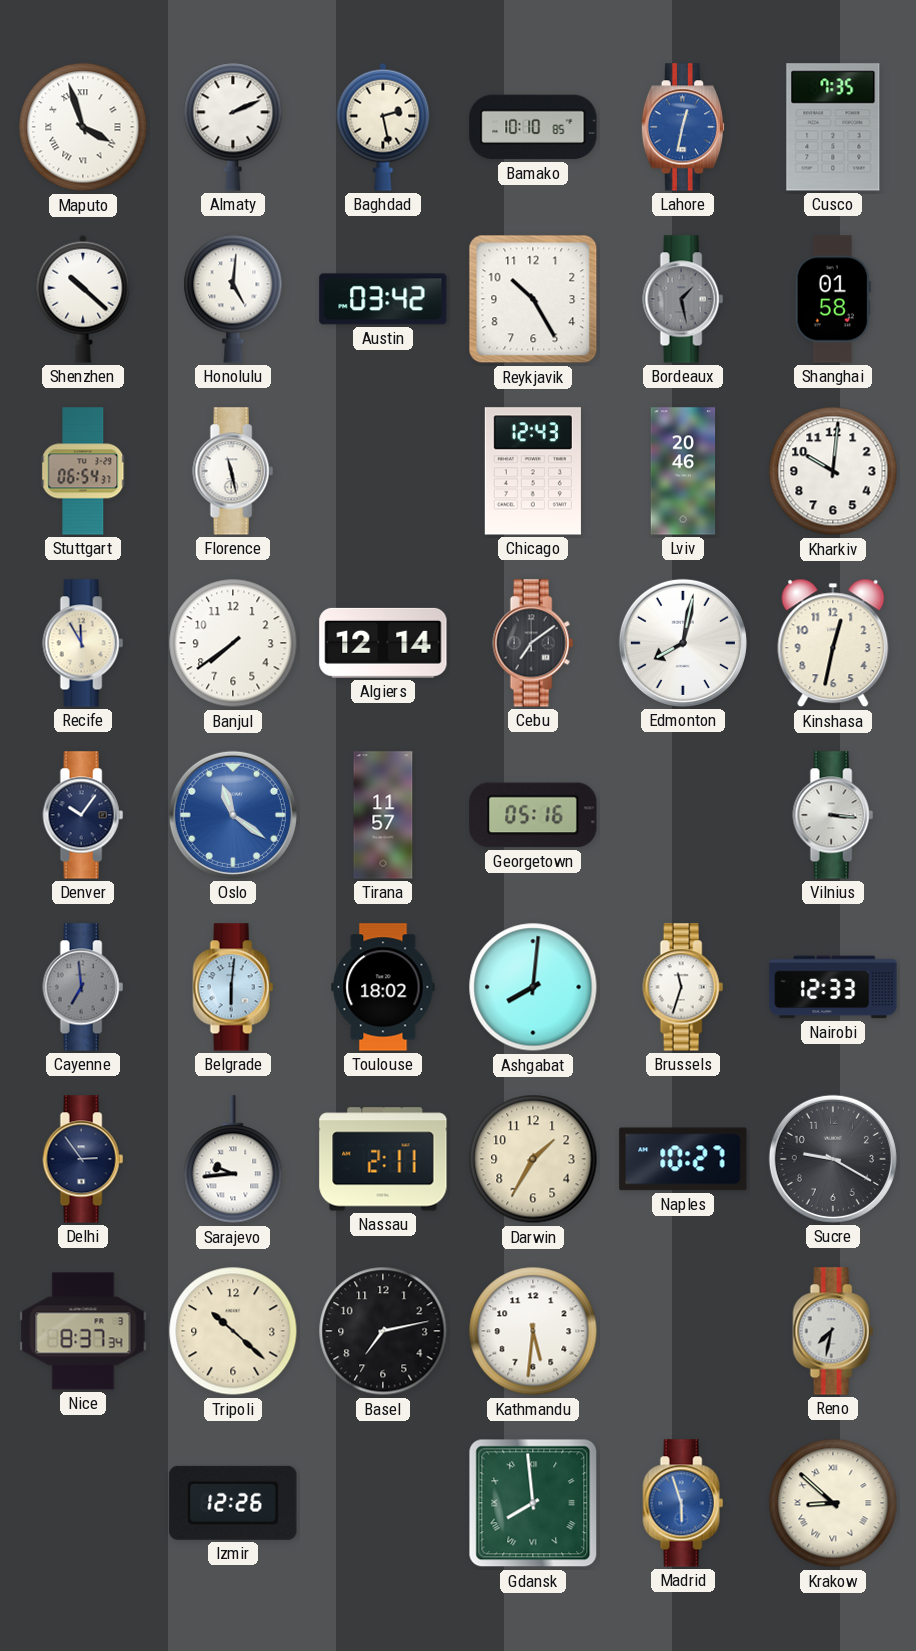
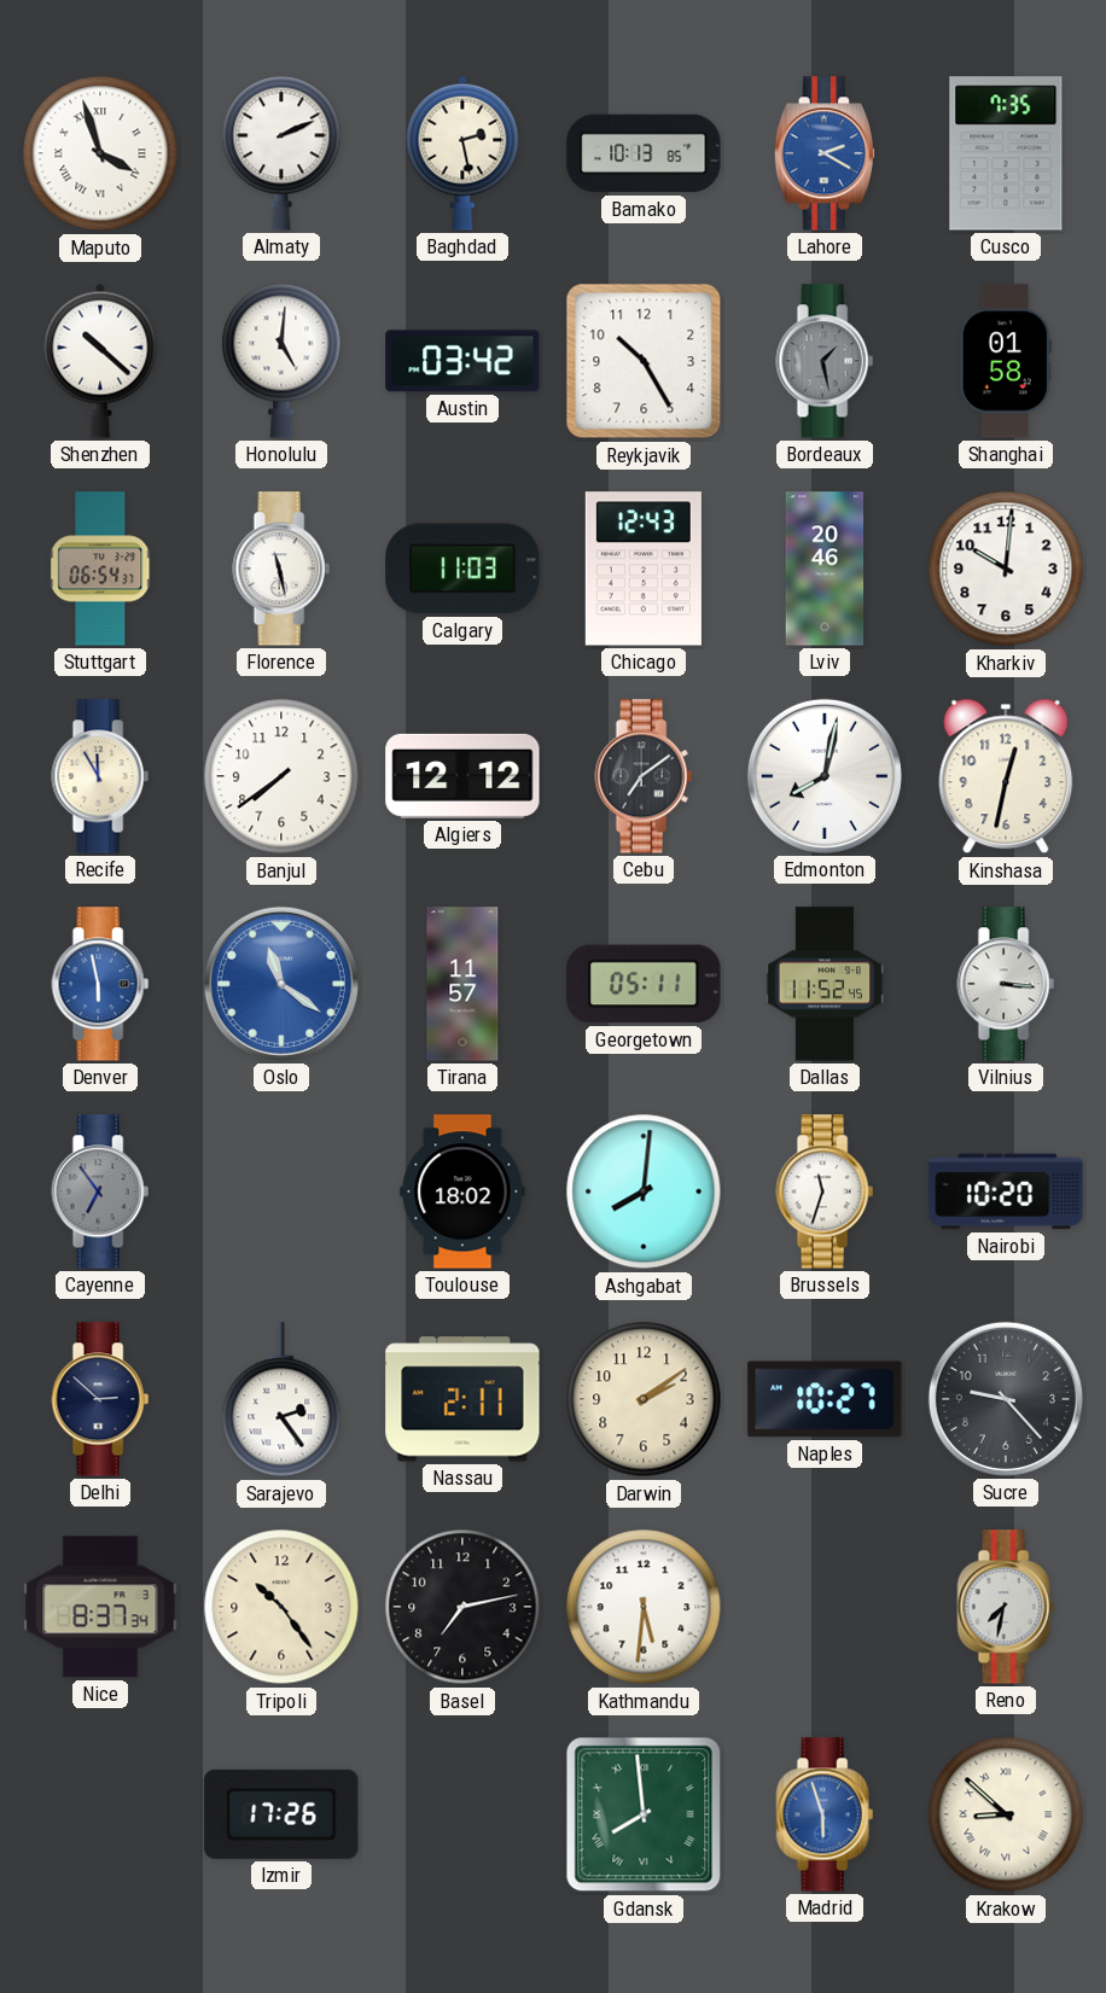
Bamako: 10:10 -> 10:13 (644, 153)
Lahore: 12:32 -> 2:20 (823, 153)
Calgary: none -> 11:03 (462, 569)
Algiers: 12:14 -> 12:12 (462, 776)
Denver: 10:06 -> 5:58 (100, 984)
Denver dial: navy -> blue (100, 984)
Georgetown: 05:16 -> 05:11 (644, 984)
Dallas: none -> 11:52 (825, 984)
Cayenne: 6:59 -> 6:54 (100, 1191)
Belgrade: 6:01 -> none (233, 987)
Nairobi: 12:33 -> 10:20 (1006, 1191)
Delhi: 2:54 -> 2:52 (100, 1399)
Sarajevo: 9:44 -> 2:24 (281, 1400)
Darwin: 1:35 -> 2:09 (644, 1399)
Sucre: 9:20 -> 9:23 (1006, 1399)
Tripoli: 10:22 -> 10:24 (281, 1607)
Izmir: 12:26 -> 17:26 (281, 1814)
